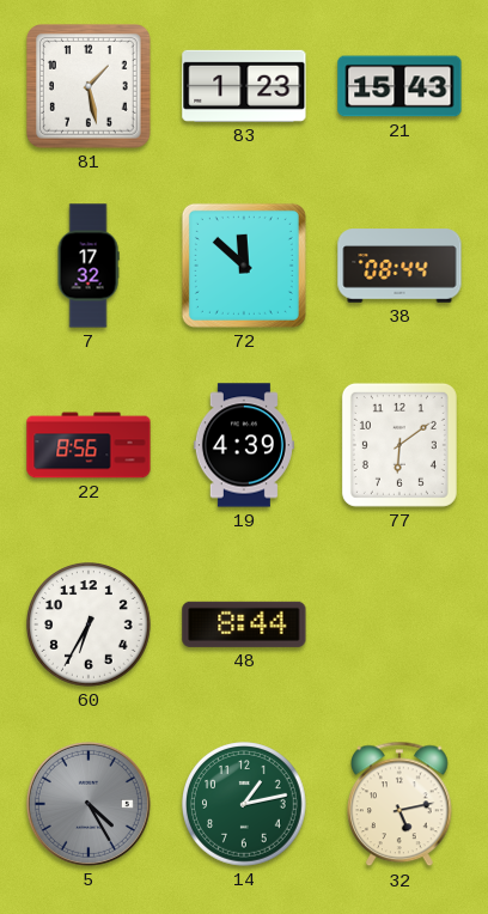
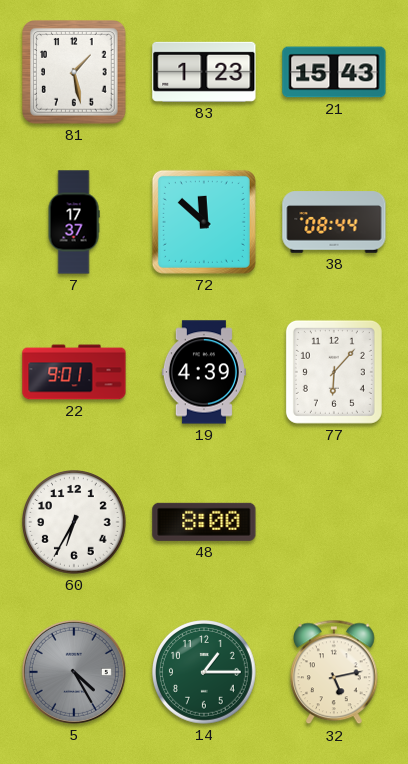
7: 17:32 -> 17:37 (74, 222)
22: 8:56 -> 9:01 (74, 372)
77: 6:09 -> 6:07 (334, 372)
48: 8:44 -> 8:00 (204, 522)
14: 1:13 -> 1:15 (204, 672)
